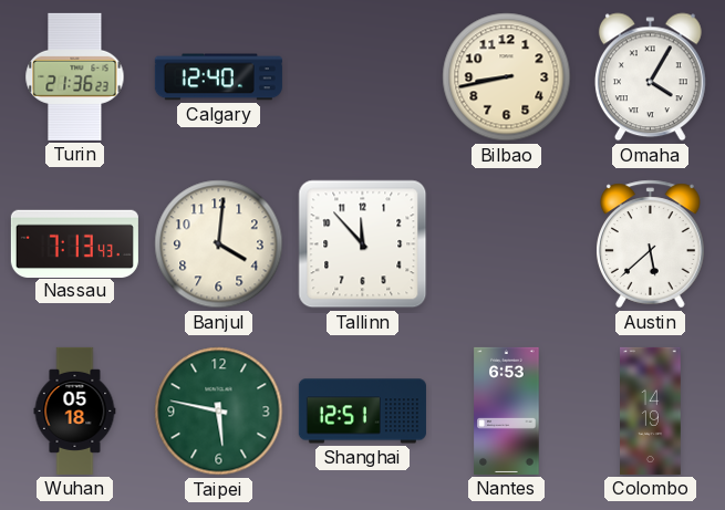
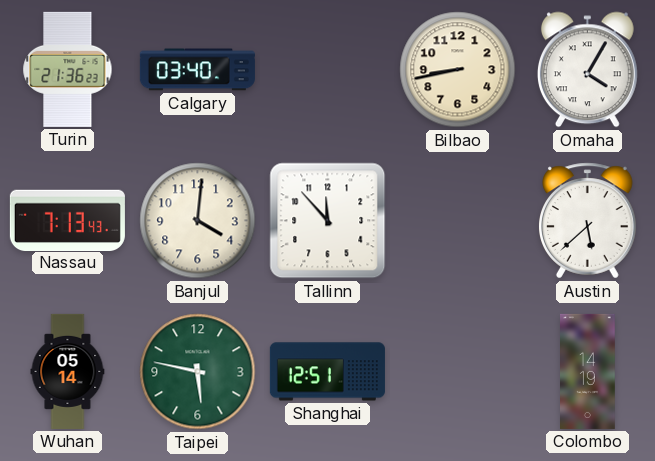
Calgary: 12:40 -> 03:40 (197, 70)
Wuhan: 05:18 -> 05:14 (68, 371)
Nantes: 6:53 -> none (507, 410)
